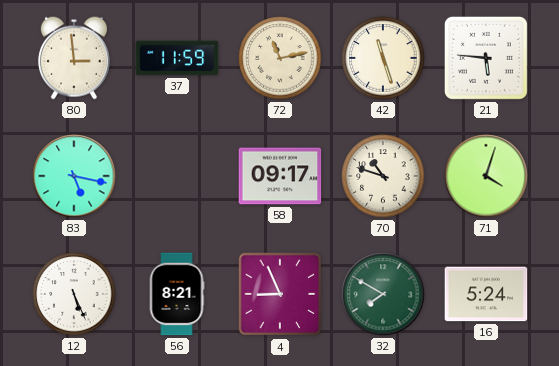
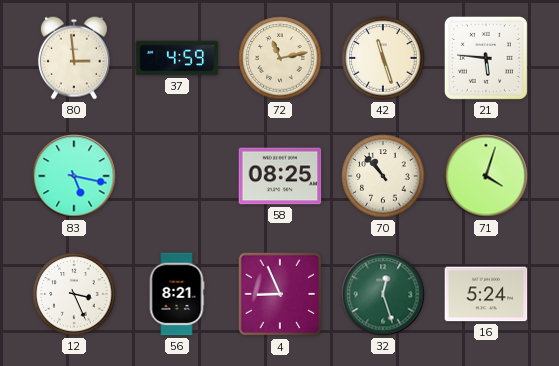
37: 11:59 -> 4:59 (177, 58)
58: 09:17 -> 08:25 (280, 176)
70: 10:48 -> 10:53 (383, 176)
12: 5:26 -> 3:26 (74, 294)
32: 7:50 -> 12:27 (383, 294)
